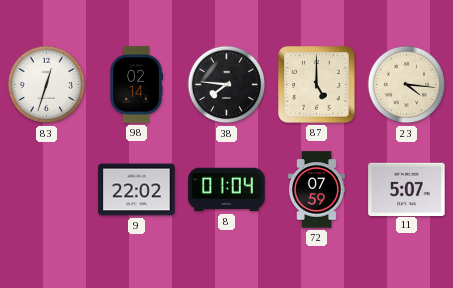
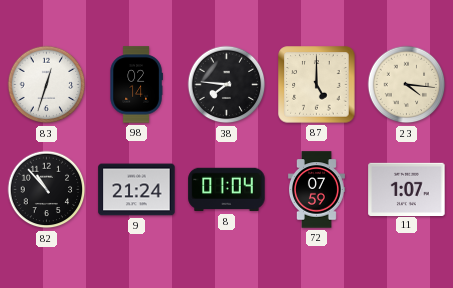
82: none -> 10:53 (47, 190)
9: 22:02 -> 21:24 (137, 190)
11: 5:07 -> 1:07 (407, 189)
